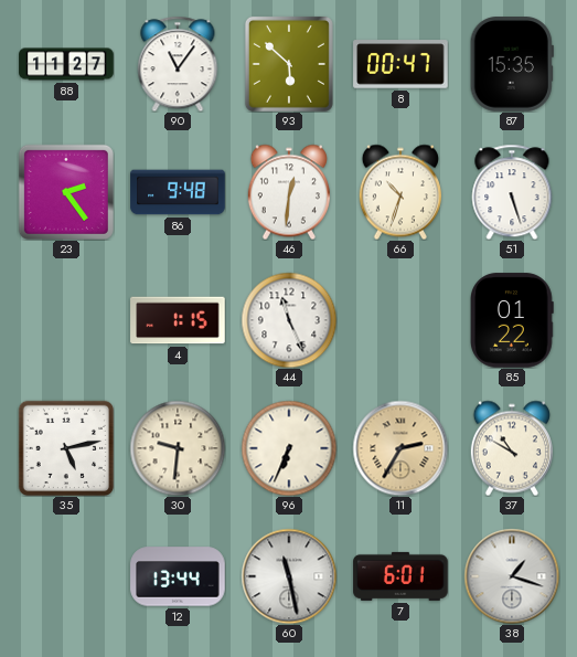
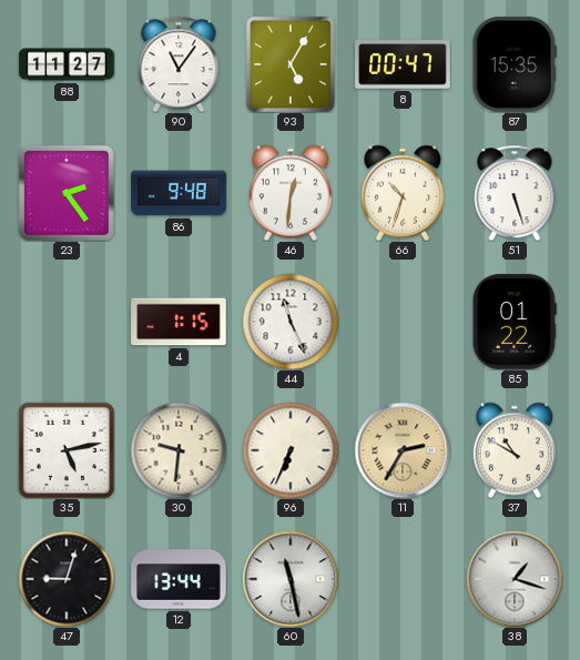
93: 5:52 -> 5:05 (291, 64)
47: none -> 9:03 (67, 579)
7: 6:01 -> none (400, 576)
